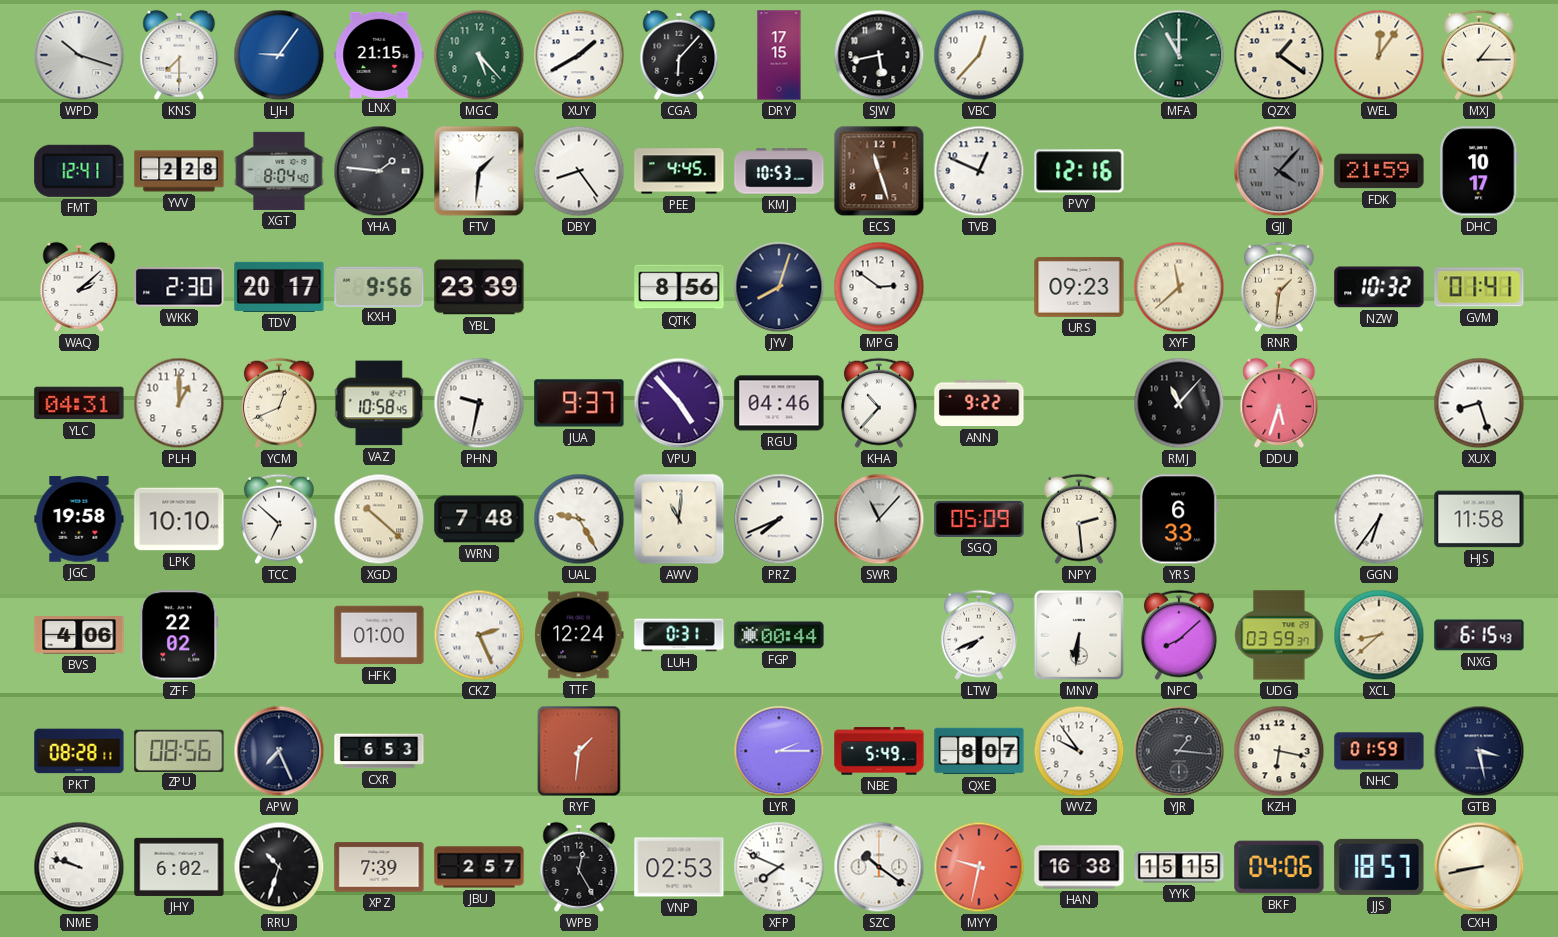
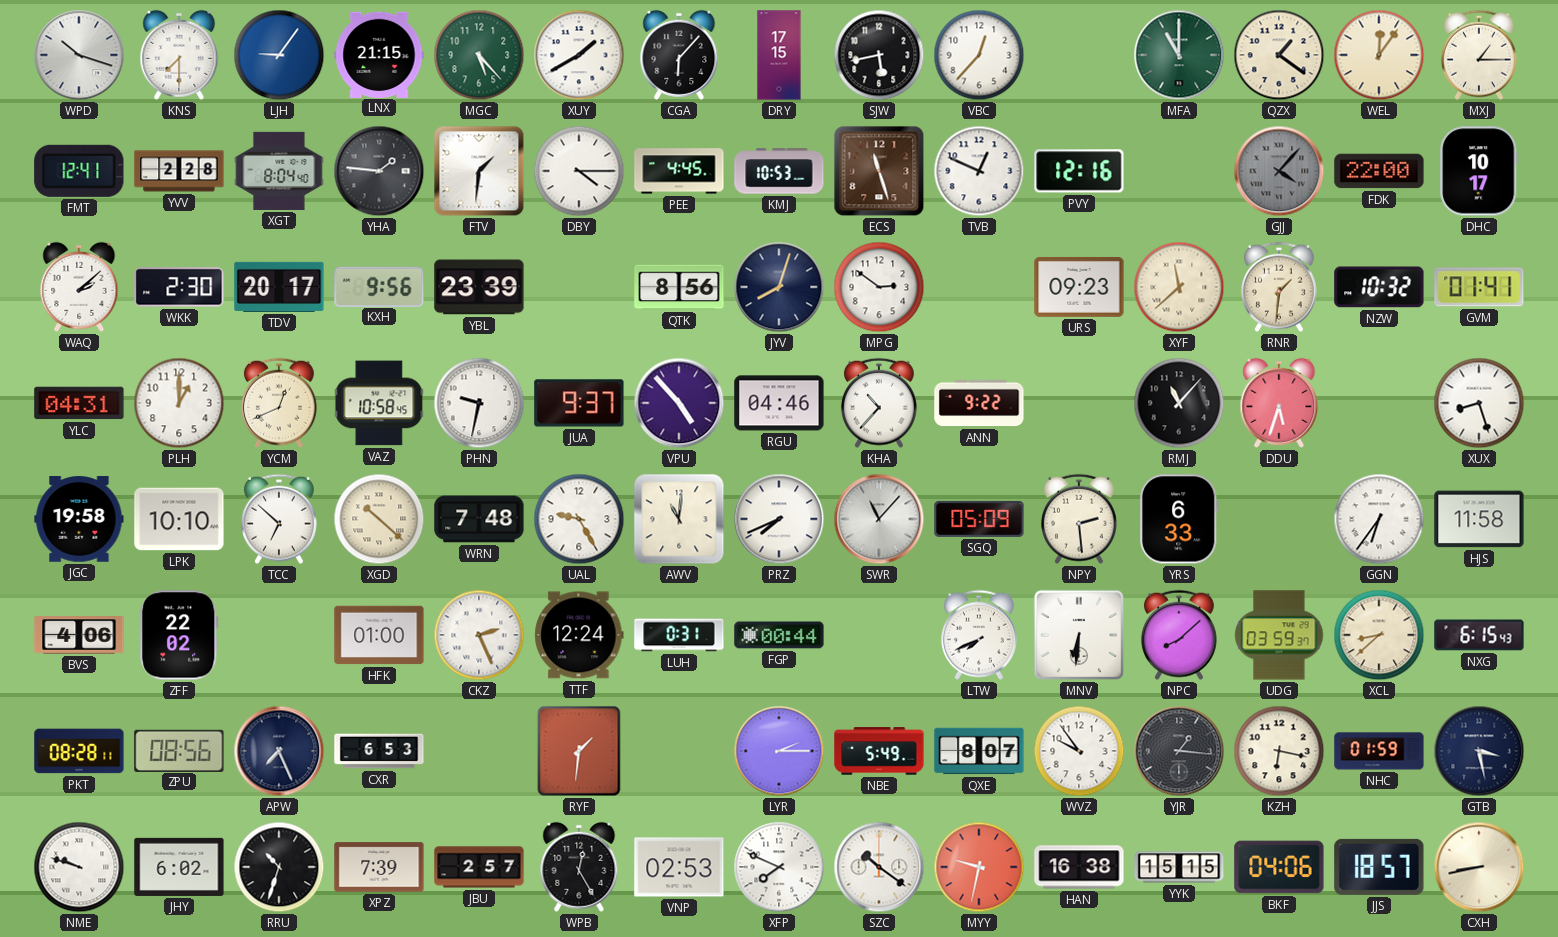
DBY: 8:24 -> 4:15 (579, 171)
FDK: 21:59 -> 22:00 (1379, 171)
